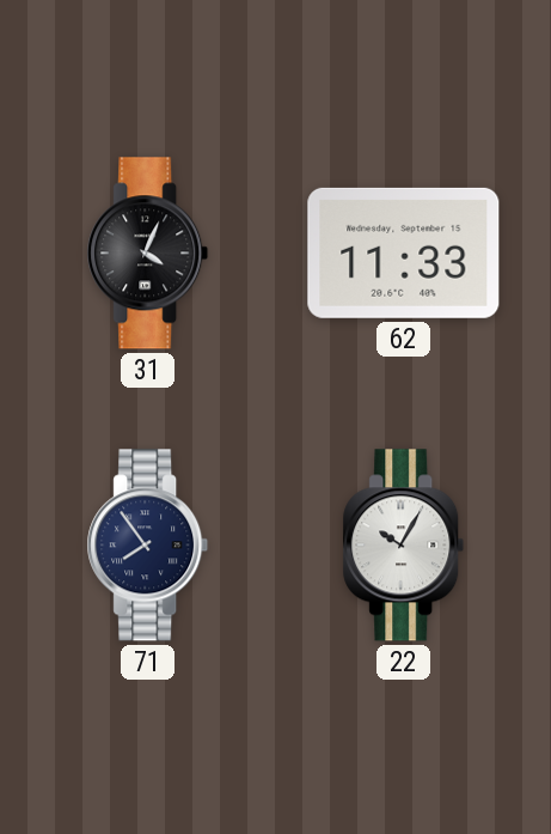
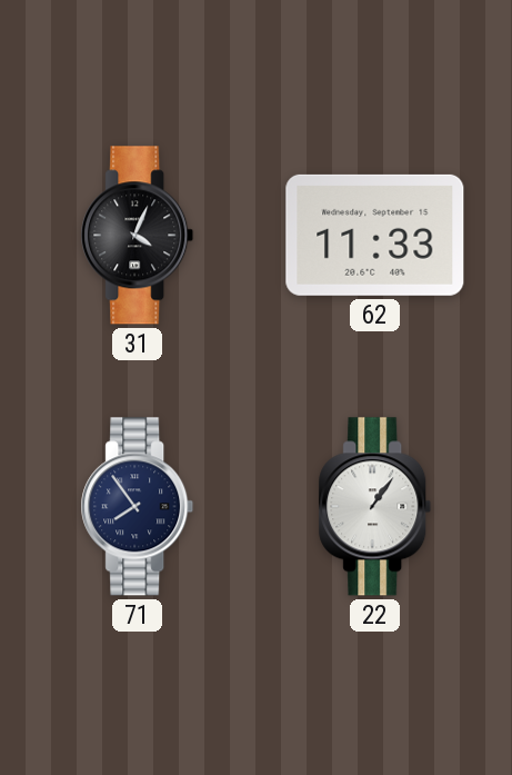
22: 10:05 -> 1:06 (375, 507)
